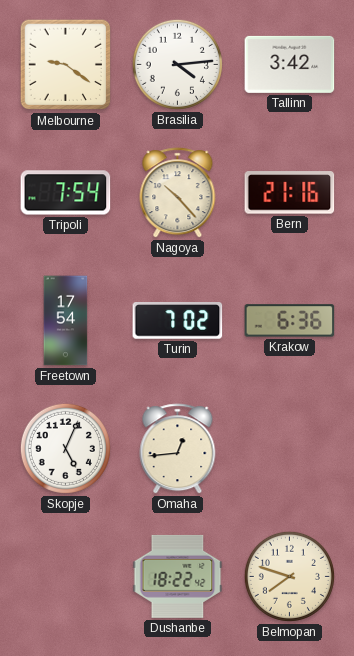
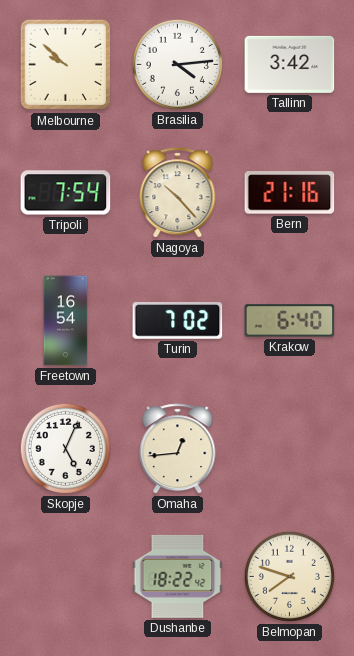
Melbourne: 9:21 -> 9:52 (66, 65)
Freetown: 17:54 -> 16:54 (66, 321)
Krakow: 6:36 -> 6:40 (290, 321)
